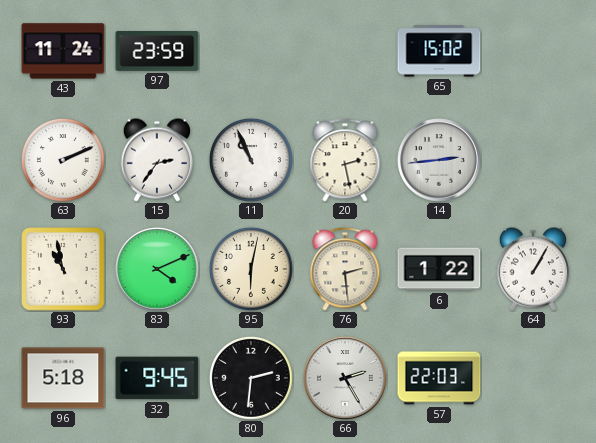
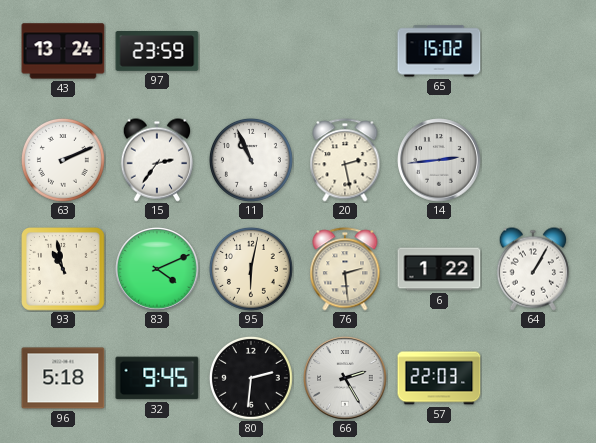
43: 11:24 -> 13:24 (63, 51)
